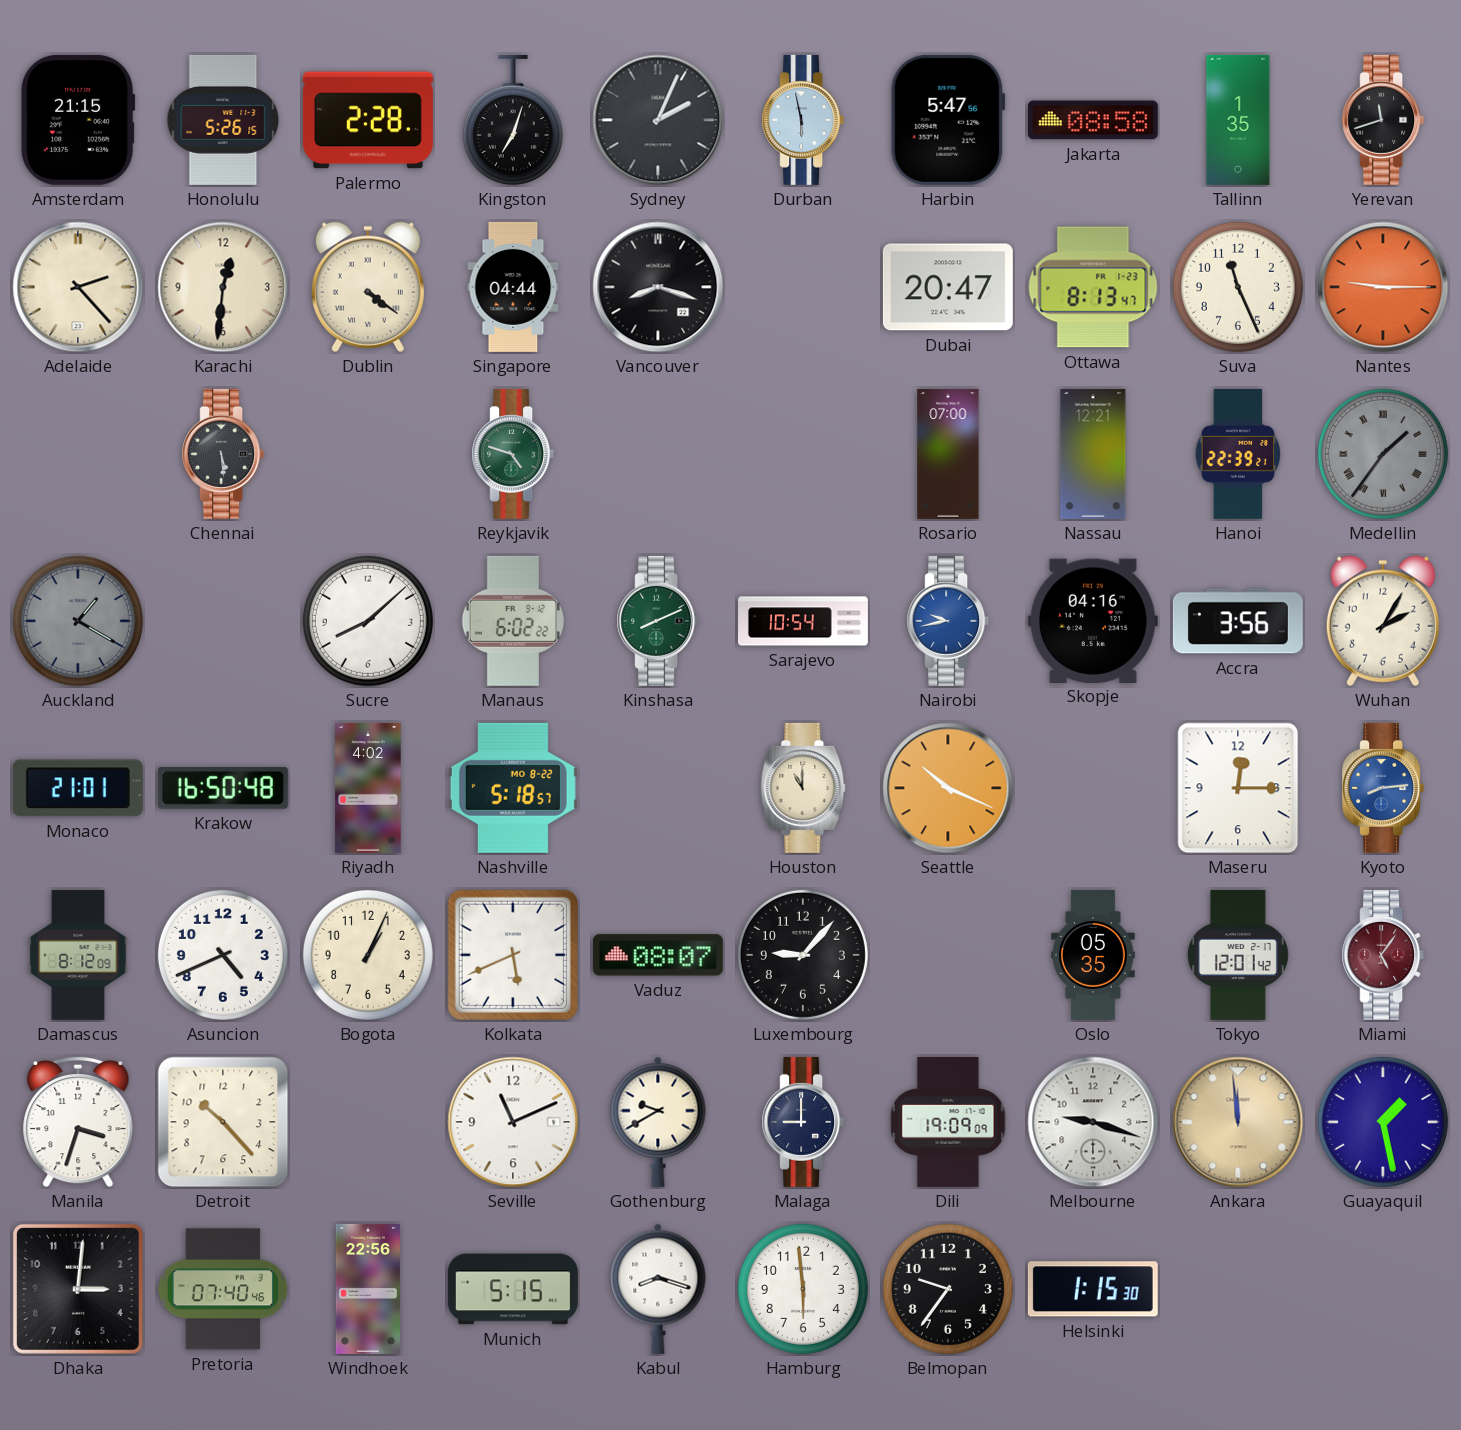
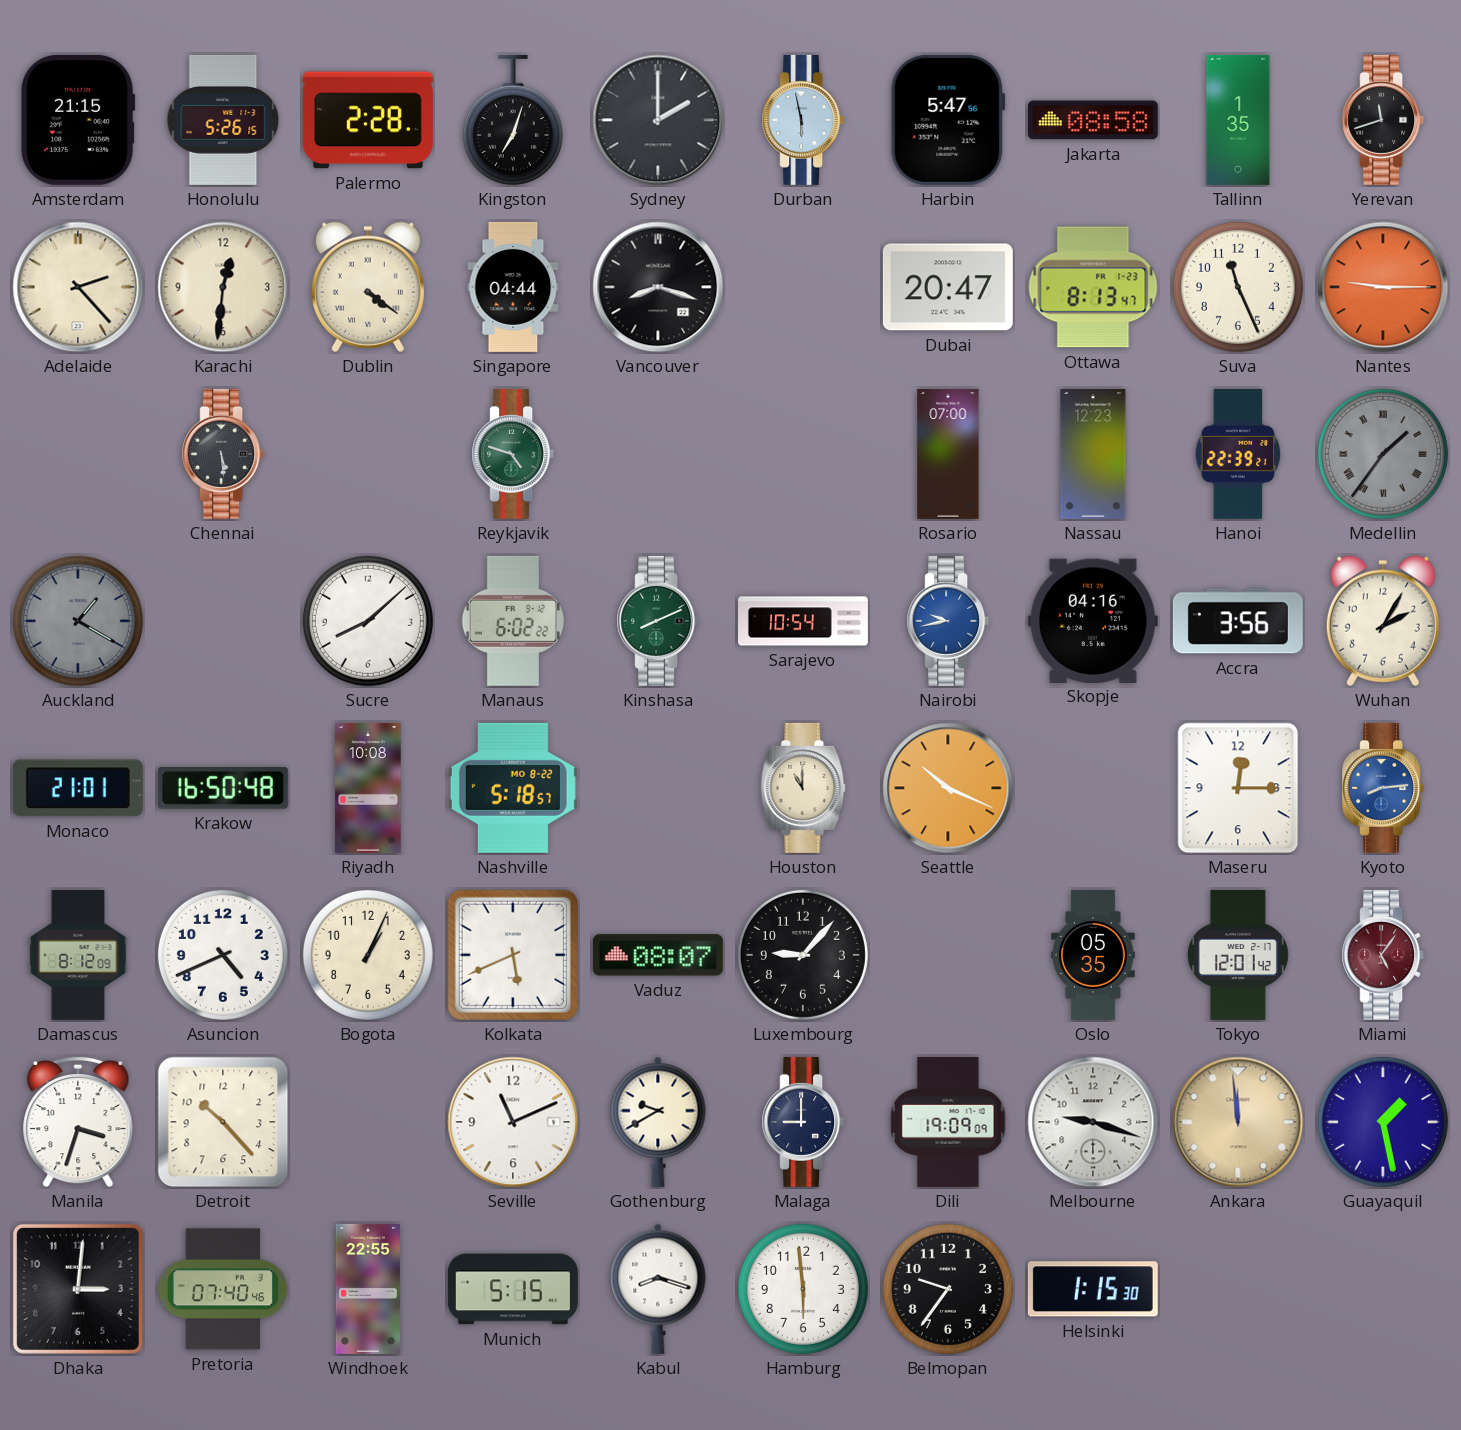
Sydney: 2:04 -> 2:00 (658, 120)
Nassau: 12:21 -> 12:23 (1093, 454)
Riyadh: 4:02 -> 10:08 (368, 788)
Windhoek: 22:56 -> 22:55 (368, 1289)
